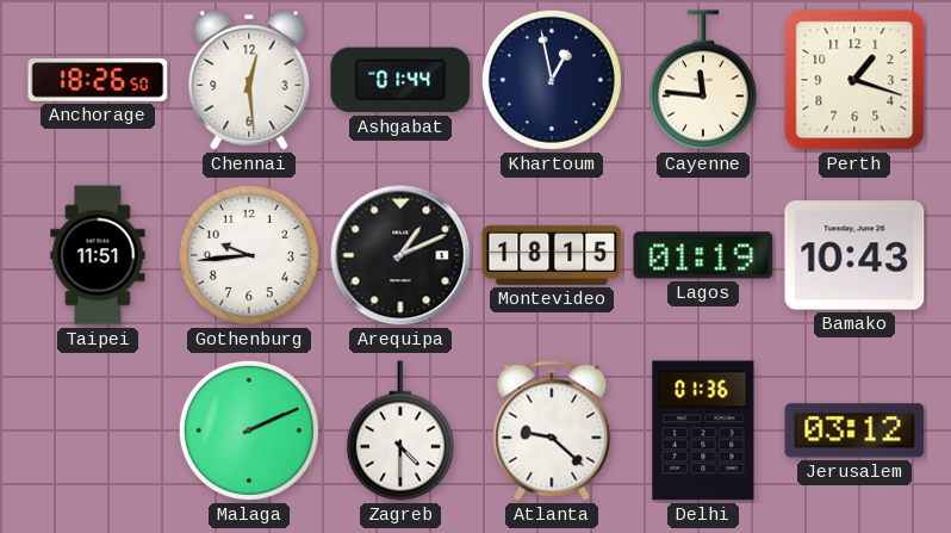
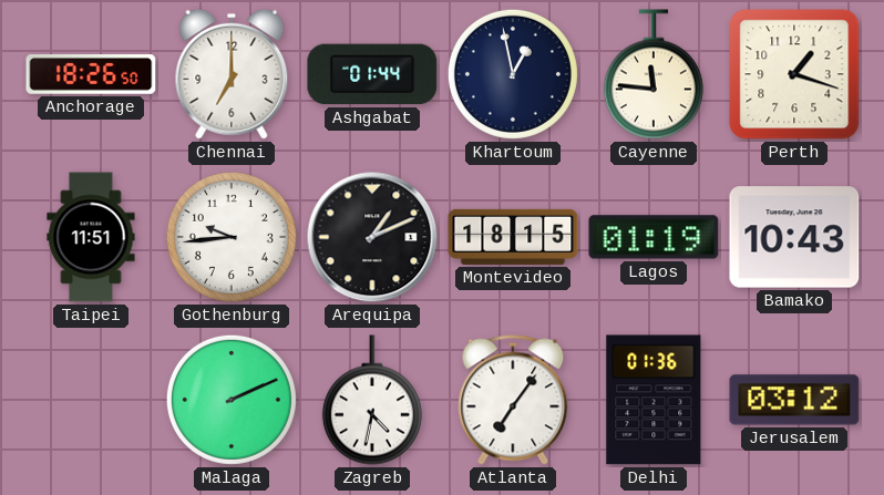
Chennai: 12:29 -> 7:00 (232, 74)
Zagreb: 4:30 -> 4:32 (372, 400)
Atlanta: 9:22 -> 7:06 (513, 400)
